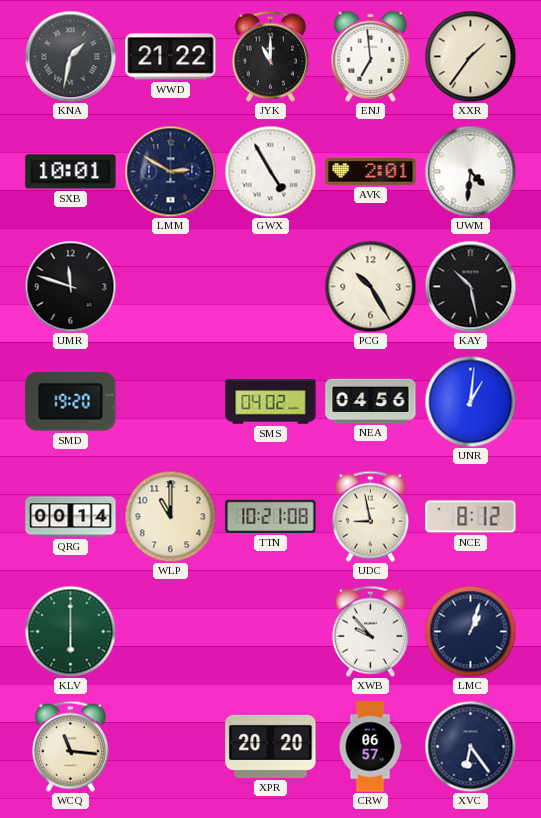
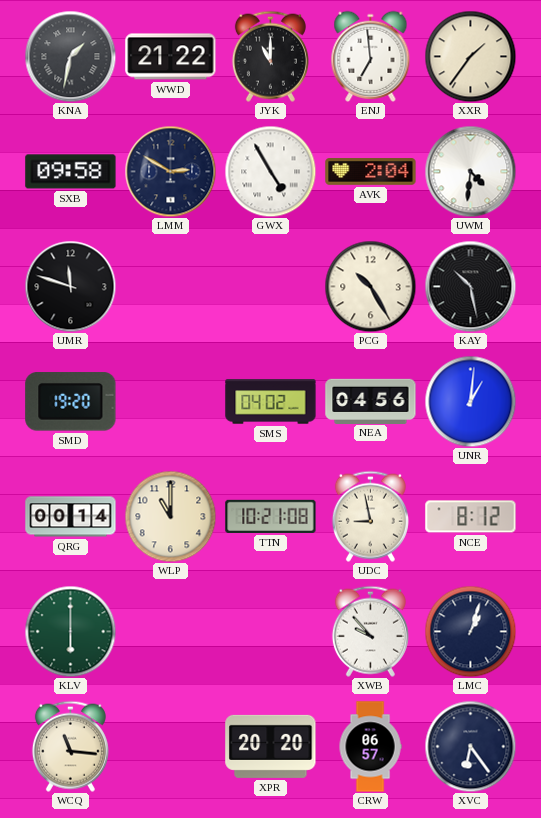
SXB: 10:01 -> 09:58 (71, 172)
AVK: 2:01 -> 2:04 (371, 172)
